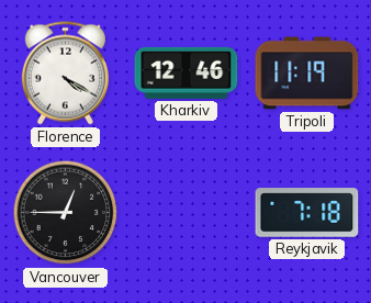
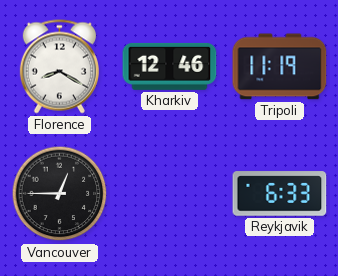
Florence: 4:20 -> 8:20 (59, 67)
Reykjavik: 7:18 -> 6:33 (280, 194)
